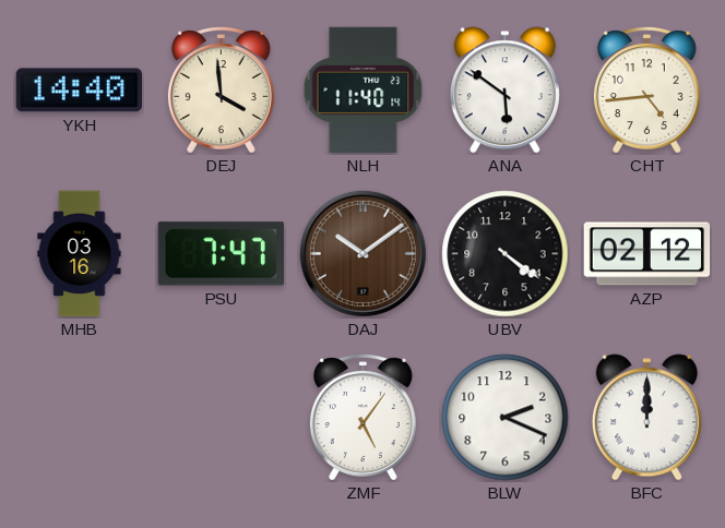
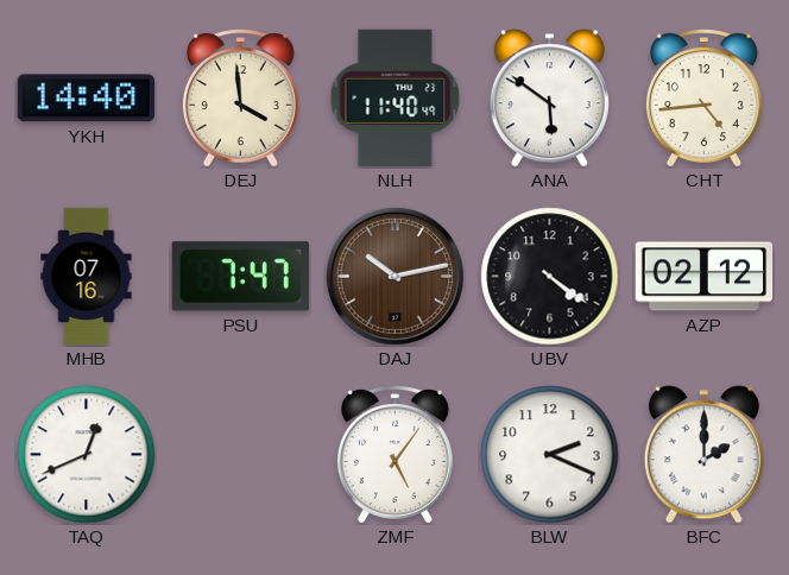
NLH: 11:40:14 -> 11:40:49 (396, 99)
MHB: 03:16 -> 07:16 (87, 277)
DAJ: 10:09 -> 10:13 (394, 276)
TAQ: none -> 12:41 (87, 455)
BFC: 12:00 -> 2:00 (703, 455)
